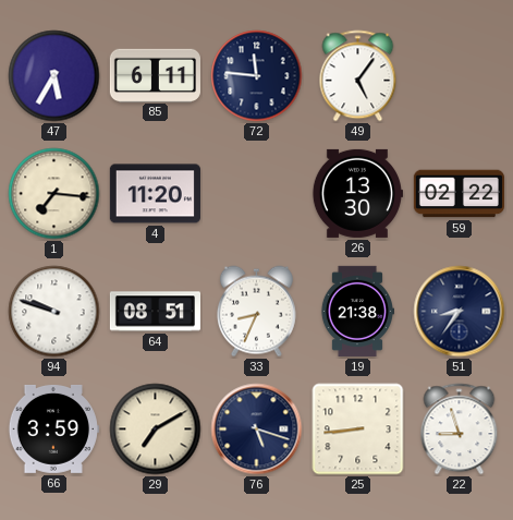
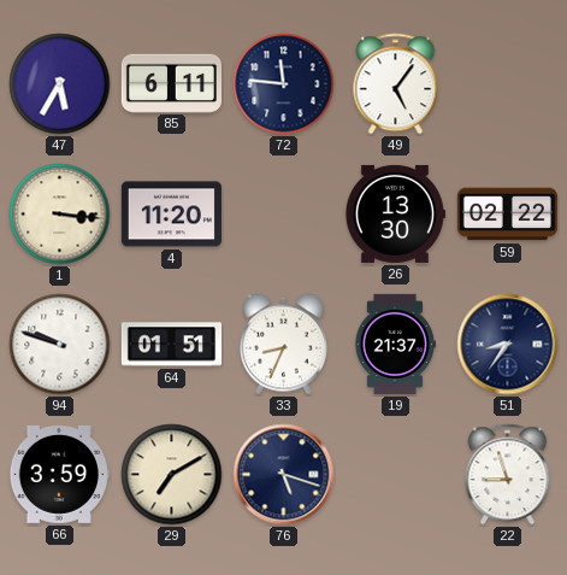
1: 7:16 -> 3:16 (60, 215)
64: 08:51 -> 01:51 (171, 345)
19: 21:38 -> 21:37 (394, 344)
25: 8:44 -> none (358, 430)
